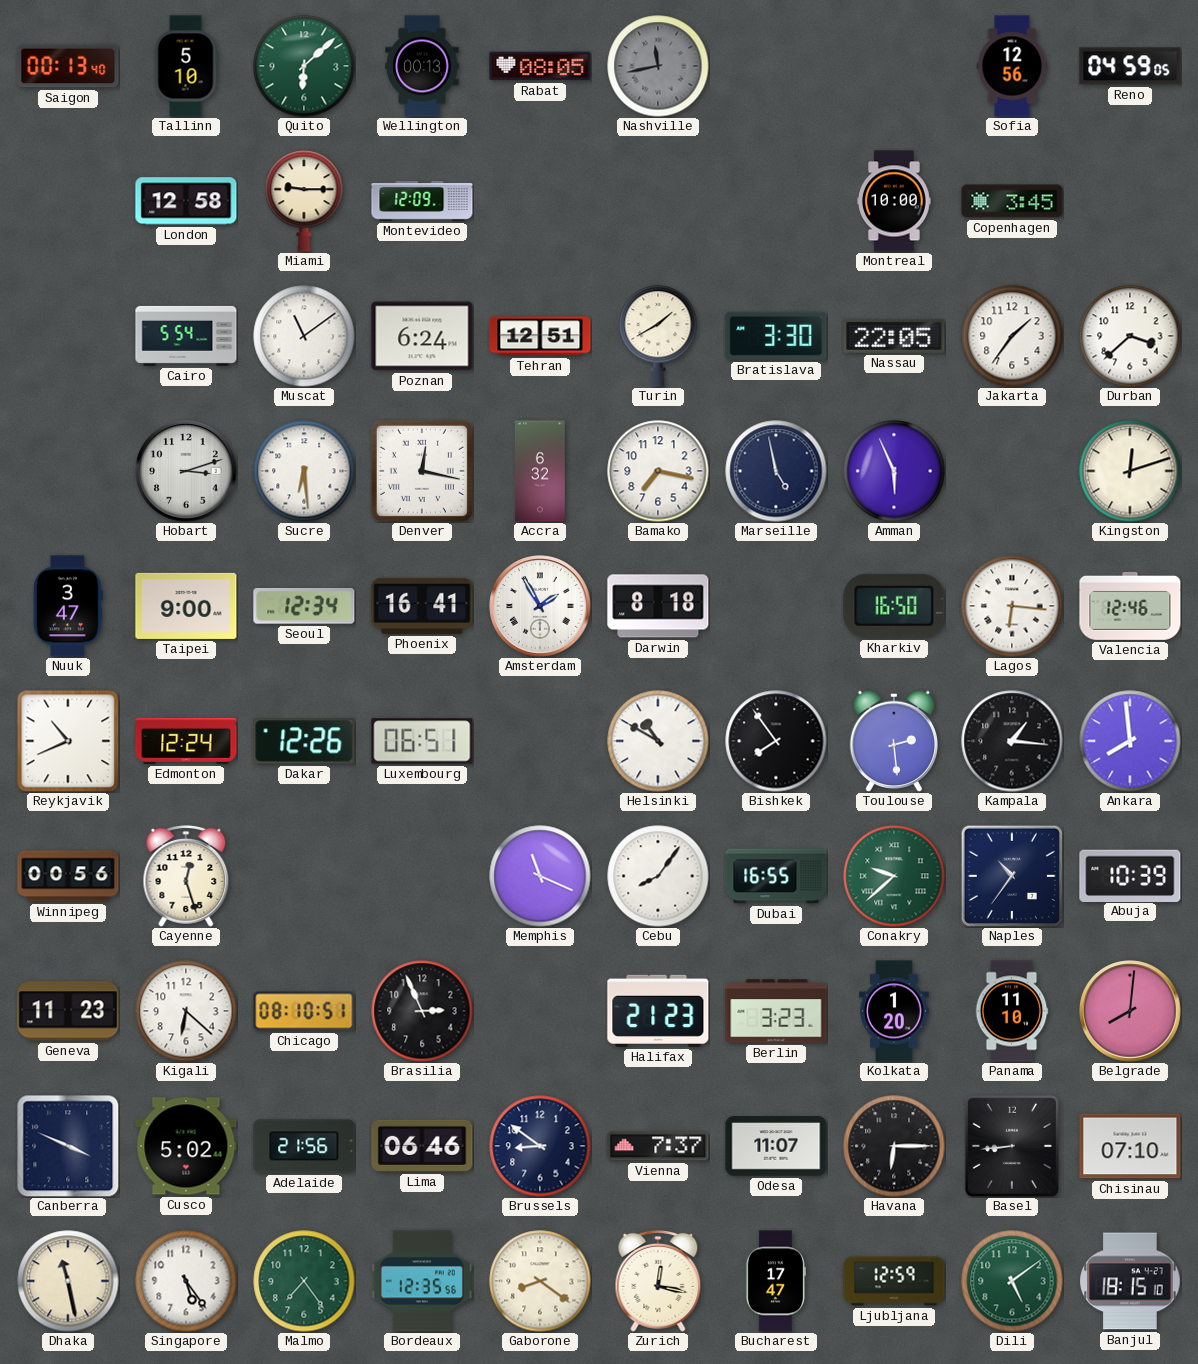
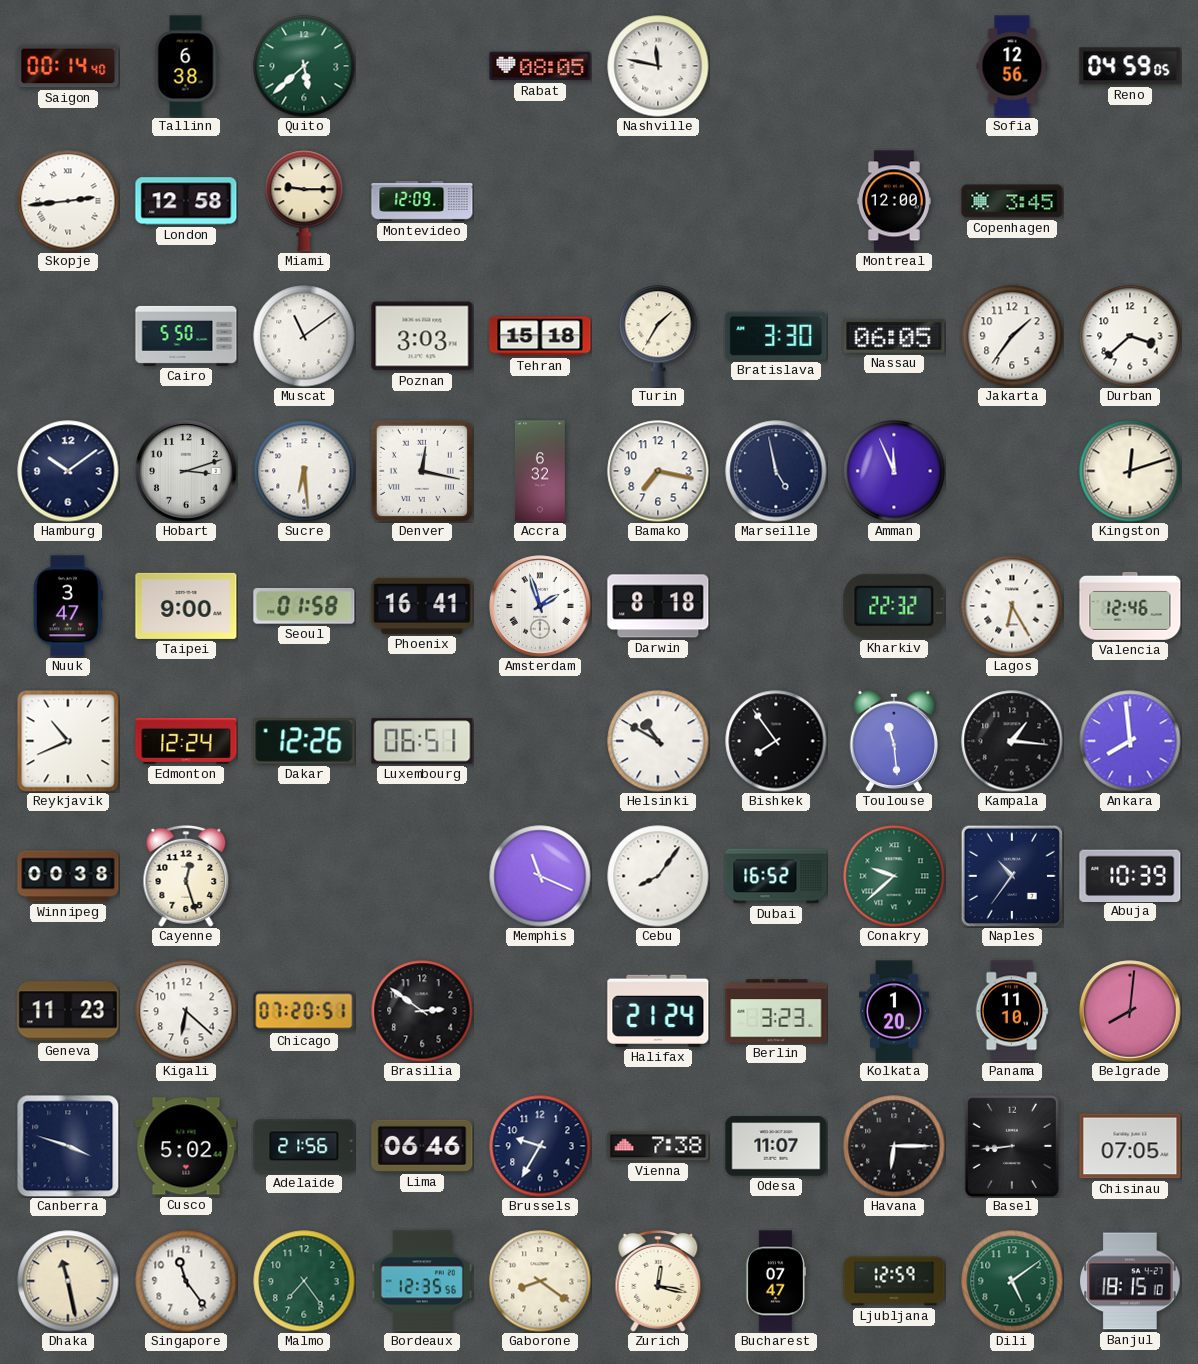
Saigon: 00:13 -> 00:14 (68, 66)
Tallinn: 5:10 -> 6:38 (186, 66)
Quito: 6:08 -> 5:38 (304, 66)
Wellington: 00:13 -> none (422, 66)
Nashville: 11:43 -> 11:47 (658, 66)
Nashville dial: grey -> white (658, 66)
Skopje: none -> 2:44 (68, 201)
Montreal: 10:00 -> 12:00 (894, 201)
Cairo: 5:54 -> 5:50 (186, 336)
Poznan: 6:24 -> 3:03 (422, 336)
Tehran: 12:51 -> 15:18 (540, 336)
Turin: 1:40 -> 1:35 (658, 336)
Nassau: 22:05 -> 06:05 (894, 336)
Hamburg: none -> 10:09 (68, 471)
Amman: 5:56 -> 11:56 (894, 471)
Seoul: 12:34 -> 01:58 (304, 607)
Amsterdam: 1:55 -> 1:57 (540, 606)
Kharkiv: 16:50 -> 22:32 (894, 606)
Lagos: 6:16 -> 6:25 (1012, 606)
Toulouse: 2:29 -> 11:29 (893, 740)
Winnipeg: 00:56 -> 00:38 (68, 876)
Dubai: 16:55 -> 16:52 (776, 876)
Chicago: 08:10 -> 07:20 (304, 1011)
Brasilia: 2:56 -> 2:51 (422, 1011)
Halifax: 21:23 -> 21:24 (658, 1011)
Canberra: 3:49 -> 3:48 (68, 1146)
Brussels: 8:51 -> 9:35 (540, 1146)
Vienna: 7:37 -> 7:38 (658, 1146)
Chisinau: 07:10 -> 07:05 (1130, 1146)
Singapore: 5:24 -> 11:24 (186, 1281)
Bucharest: 17:47 -> 07:47 (775, 1281)
